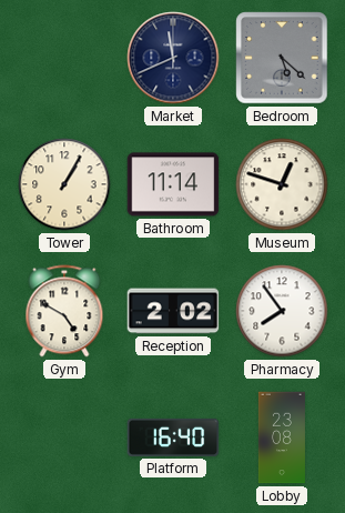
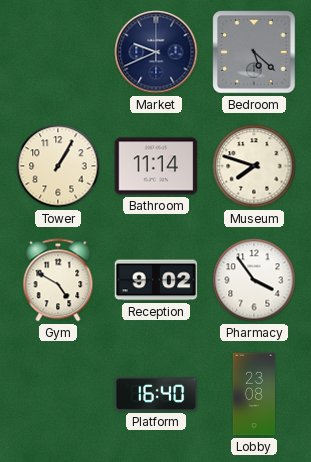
Market: 11:41 -> 9:41 (156, 52)
Museum: 12:48 -> 7:48 (254, 166)
Reception: 2:02 -> 9:02 (156, 280)
Pharmacy: 7:54 -> 3:54 (254, 280)
